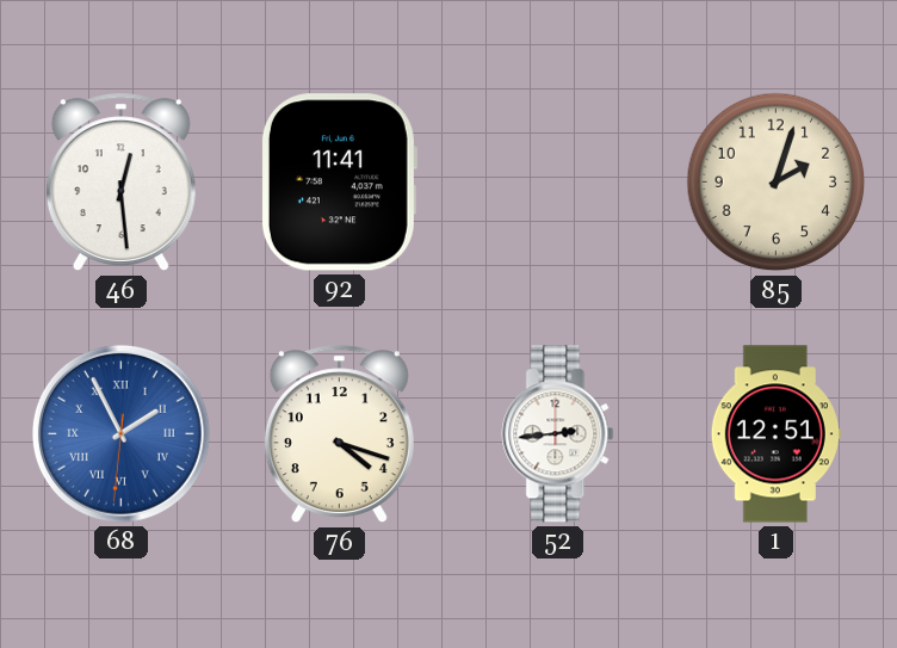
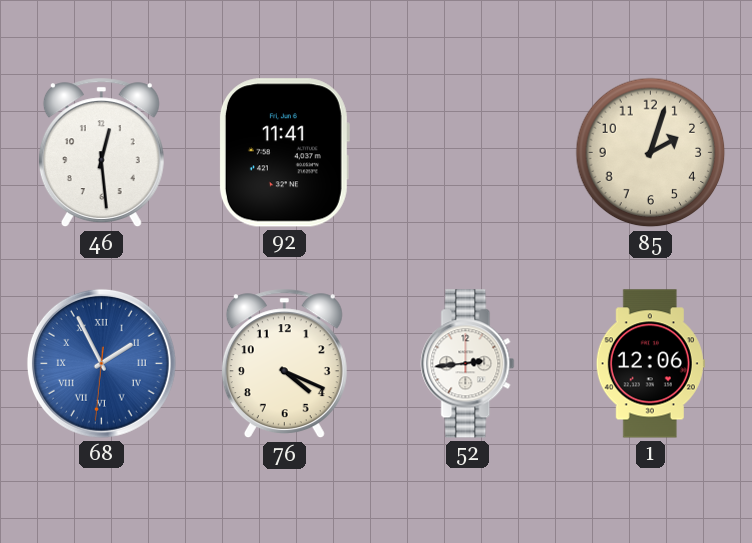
76: 4:18 -> 4:19 (284, 364)
1: 12:51 -> 12:06 (650, 364)
